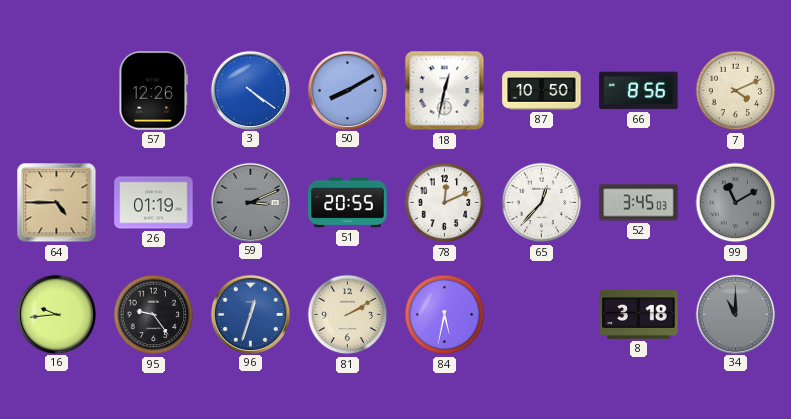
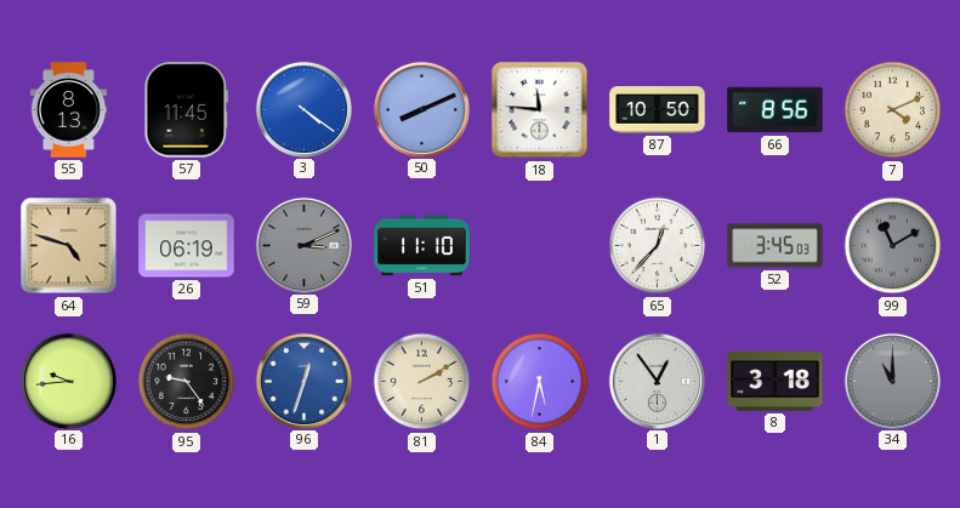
55: none -> 8:13 (68, 110)
57: 12:26 -> 11:45 (187, 110)
50: 8:10 -> 8:11 (421, 109)
18: 12:32 -> 11:46 (540, 110)
64: 4:45 -> 4:48 (69, 246)
26: 01:19 -> 06:19 (187, 246)
51: 20:55 -> 11:10 (422, 246)
78: 12:11 -> none (445, 203)
1: none -> 12:54 (657, 381)
